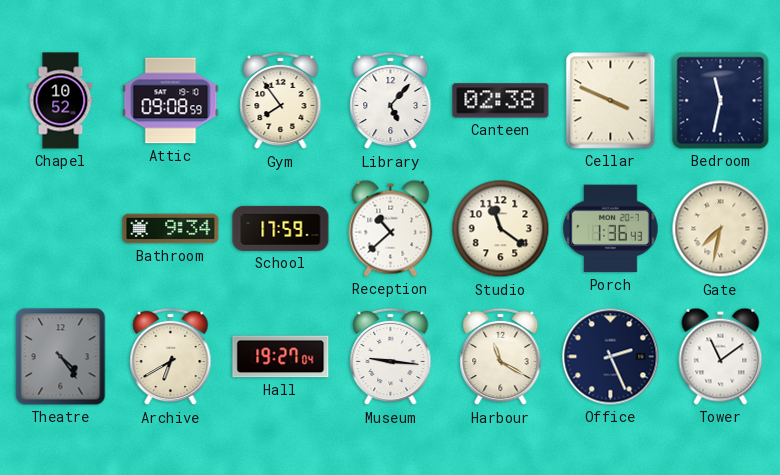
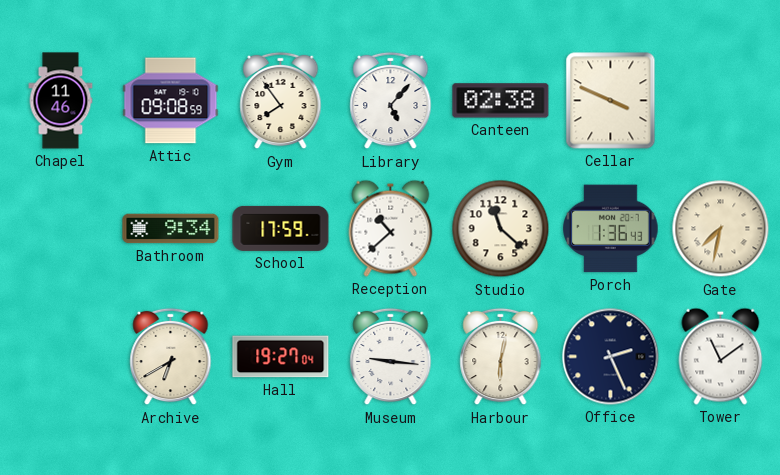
Chapel: 10:52 -> 11:46 (61, 101)
Bedroom: 11:32 -> none (721, 101)
Studio: 11:21 -> 11:22 (501, 229)
Theatre: 4:24 -> none (61, 357)
Harbour: 11:20 -> 6:02 (501, 357)
